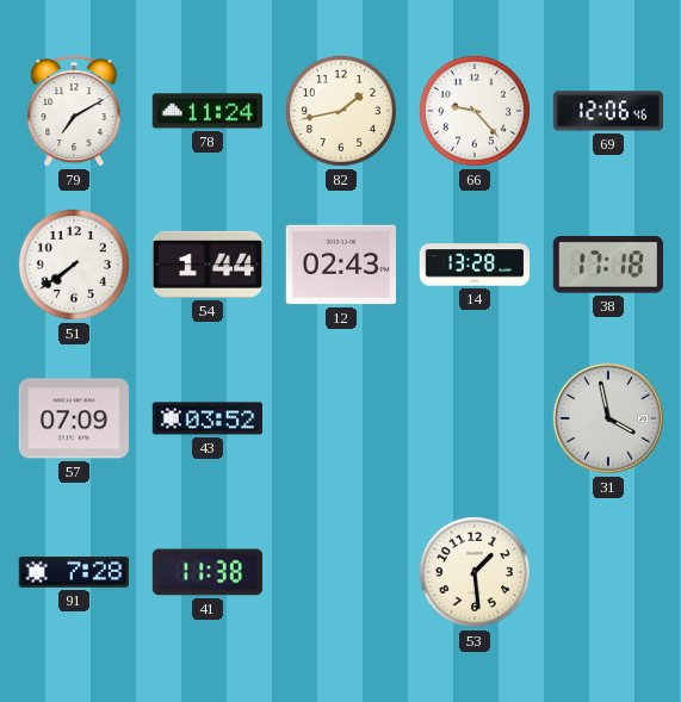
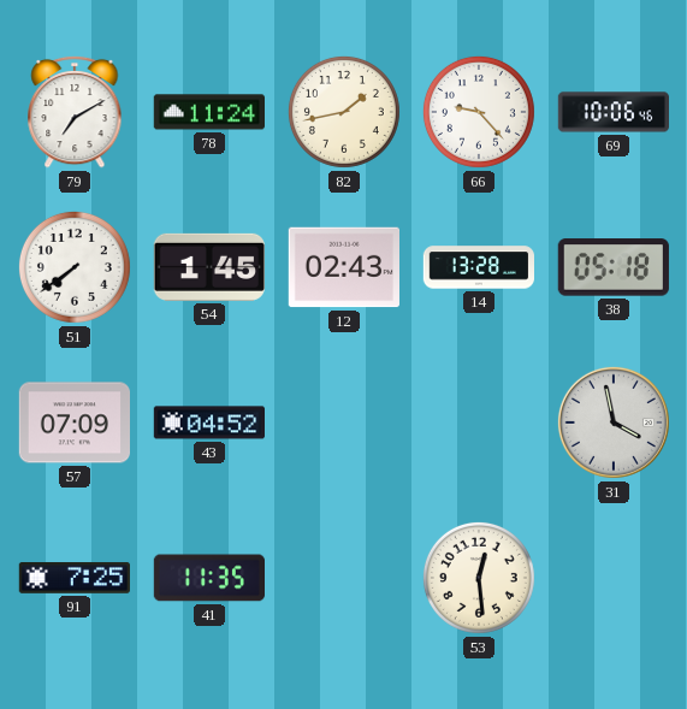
69: 12:06 -> 10:06 (612, 112)
54: 1:44 -> 1:45 (209, 267)
38: 17:18 -> 05:18 (614, 267)
43: 03:52 -> 04:52 (208, 423)
91: 7:28 -> 7:25 (73, 579)
41: 11:38 -> 11:35 (208, 578)
53: 1:29 -> 12:29 (479, 578)
